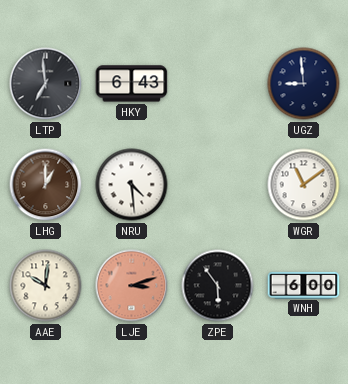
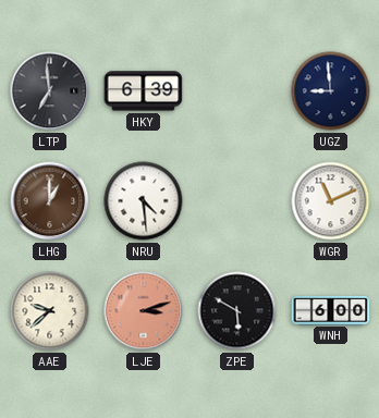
HKY: 6:43 -> 6:39 (144, 91)
WGR: 11:09 -> 11:11 (331, 201)
AAE: 10:01 -> 9:38 (50, 311)
ZPE: 5:54 -> 5:50 (237, 311)
